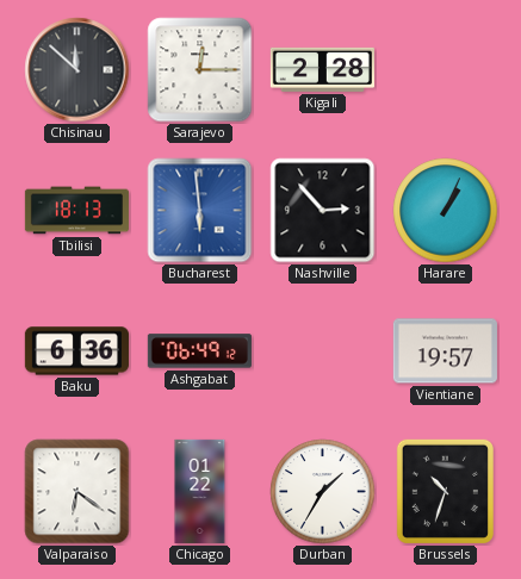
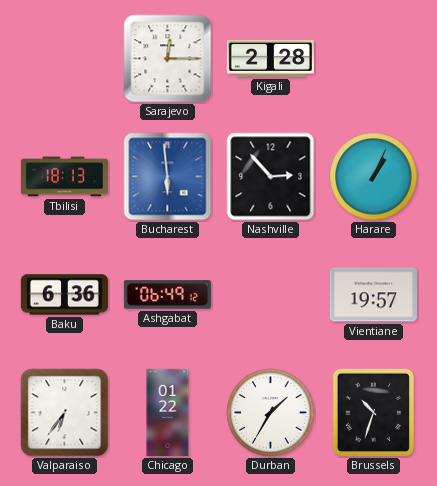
Chisinau: 11:52 -> none (77, 70)
Valparaiso: 6:21 -> 6:36 (65, 413)
